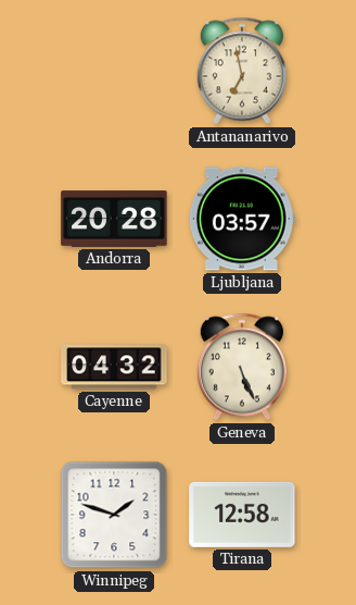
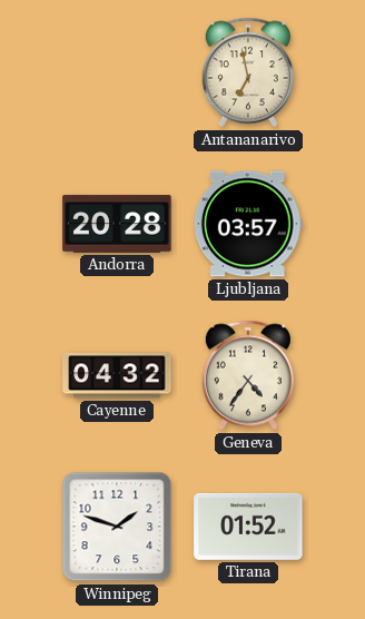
Geneva: 5:26 -> 4:36 (248, 375)
Tirana: 12:58 -> 01:52 (248, 527)
